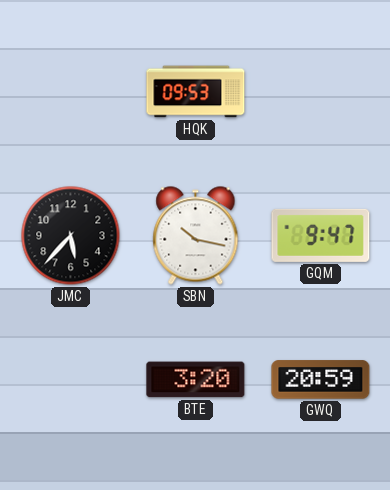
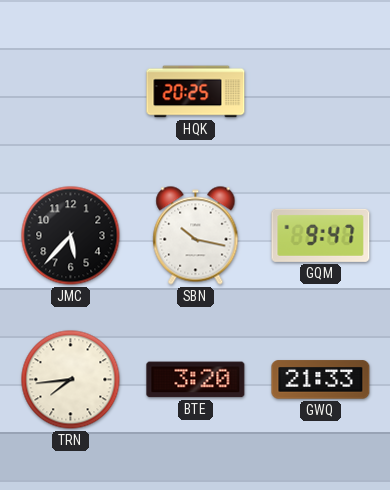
HQK: 09:53 -> 20:25 (196, 92)
TRN: none -> 7:44 (71, 380)
GWQ: 20:59 -> 21:33 (321, 380)
